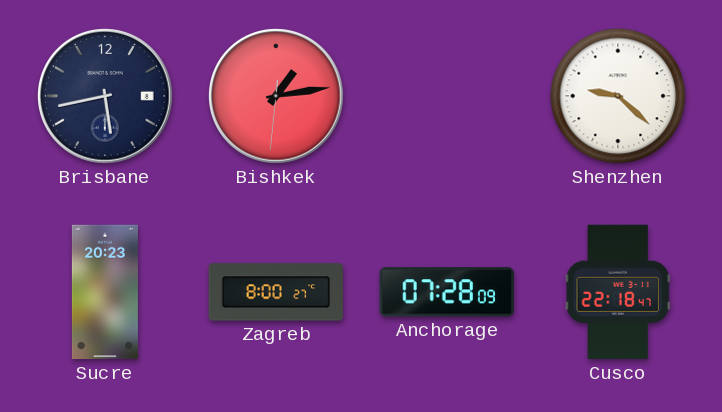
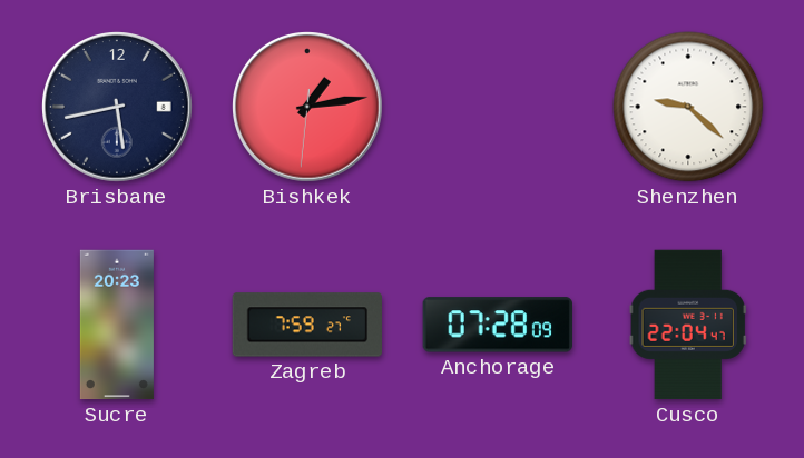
Zagreb: 8:00 -> 7:59 (307, 325)
Cusco: 22:18 -> 22:04 (688, 325)
